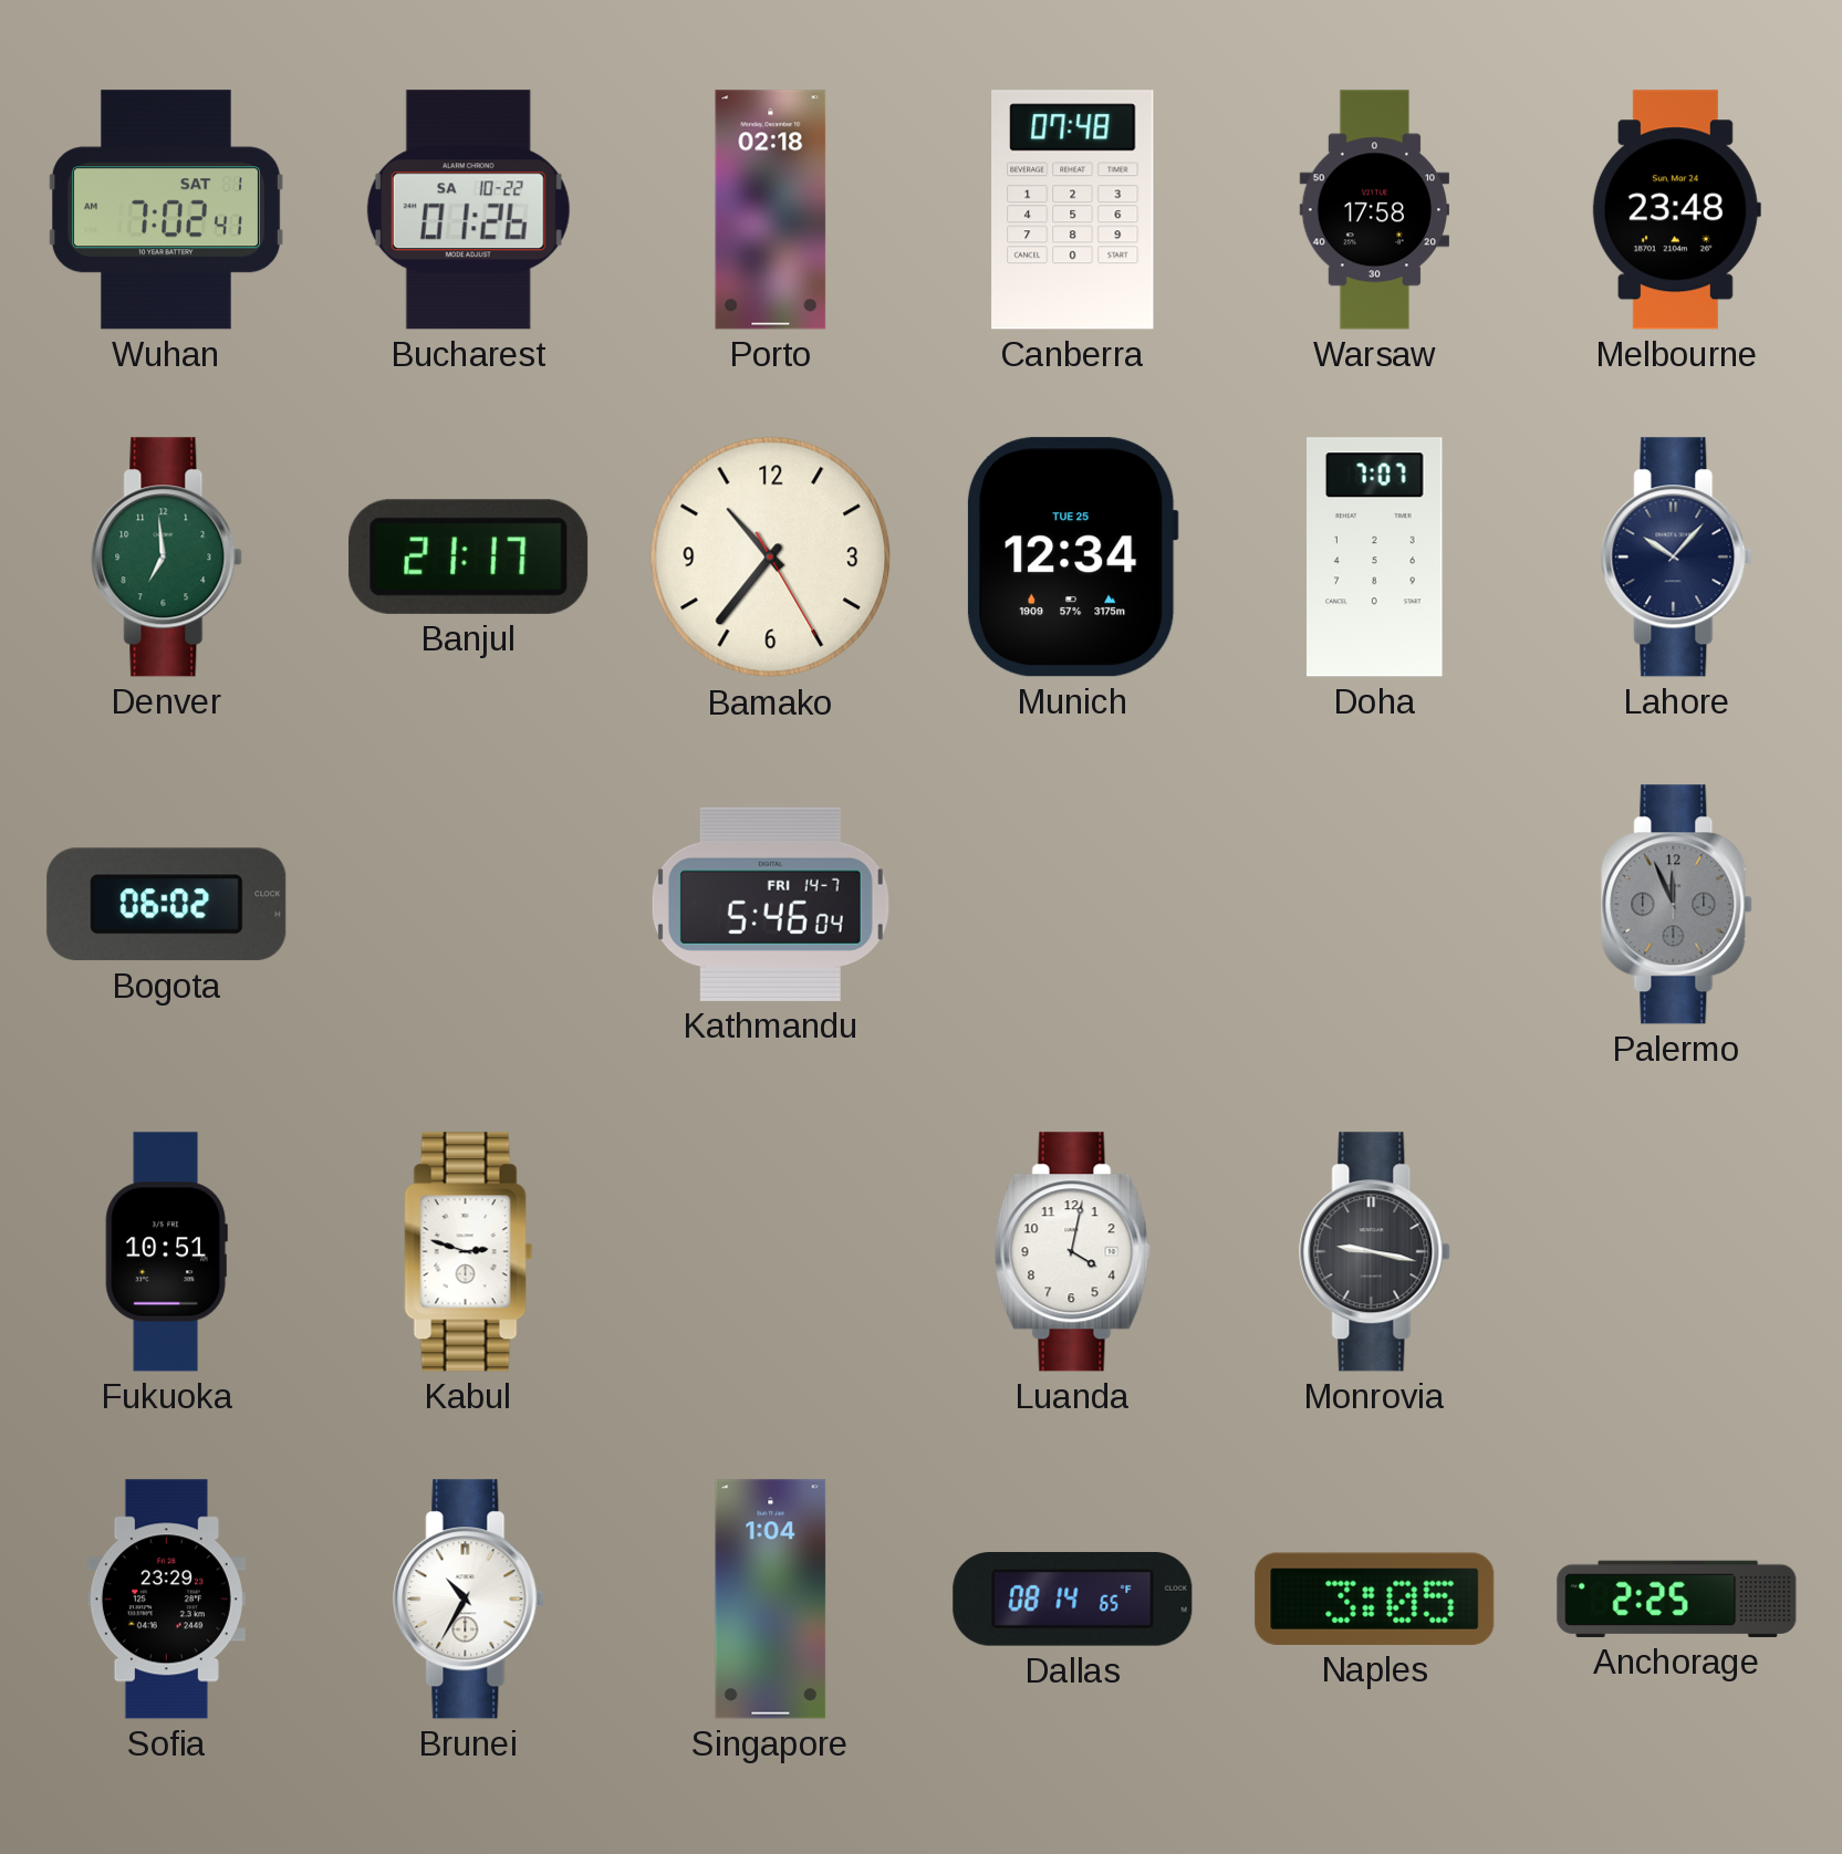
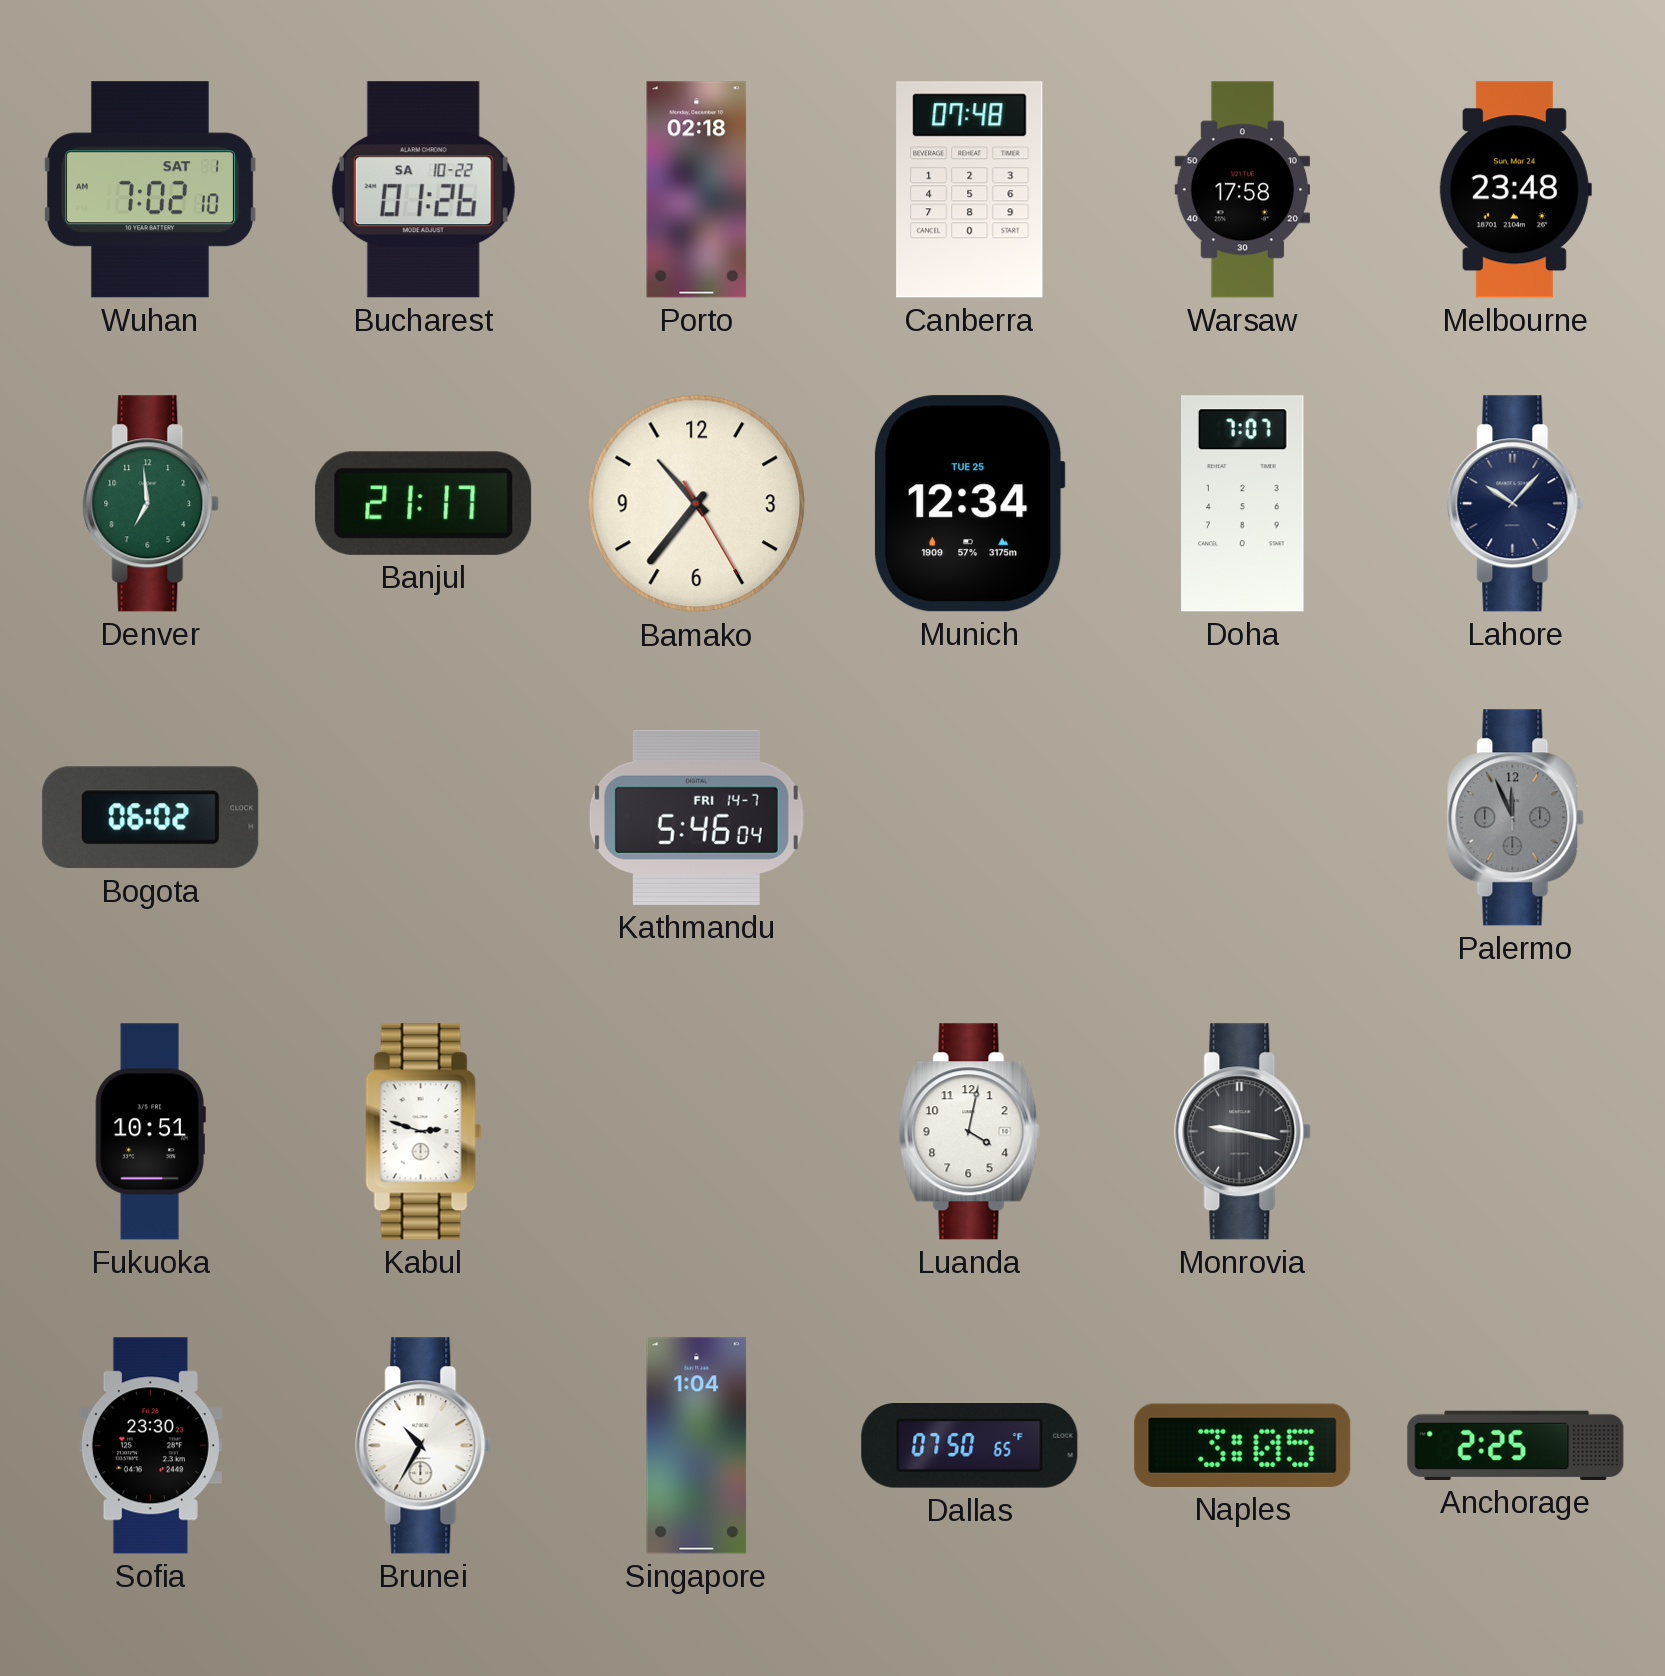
Wuhan: 7:02:41 -> 7:02:10 (151, 190)
Sofia: 23:29 -> 23:30 (150, 1446)
Dallas: 08:14 -> 07:50 (970, 1446)
